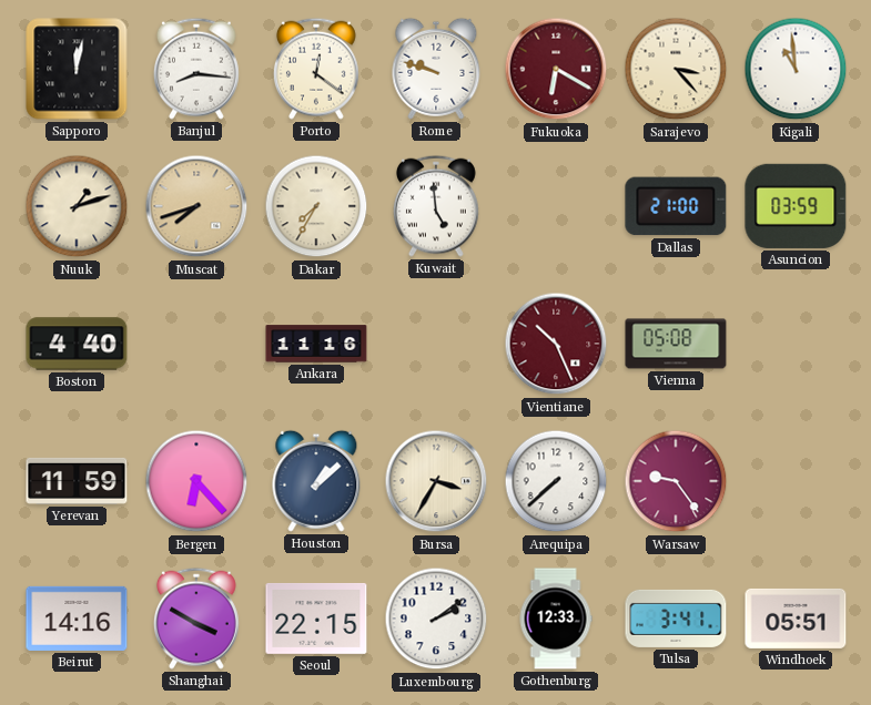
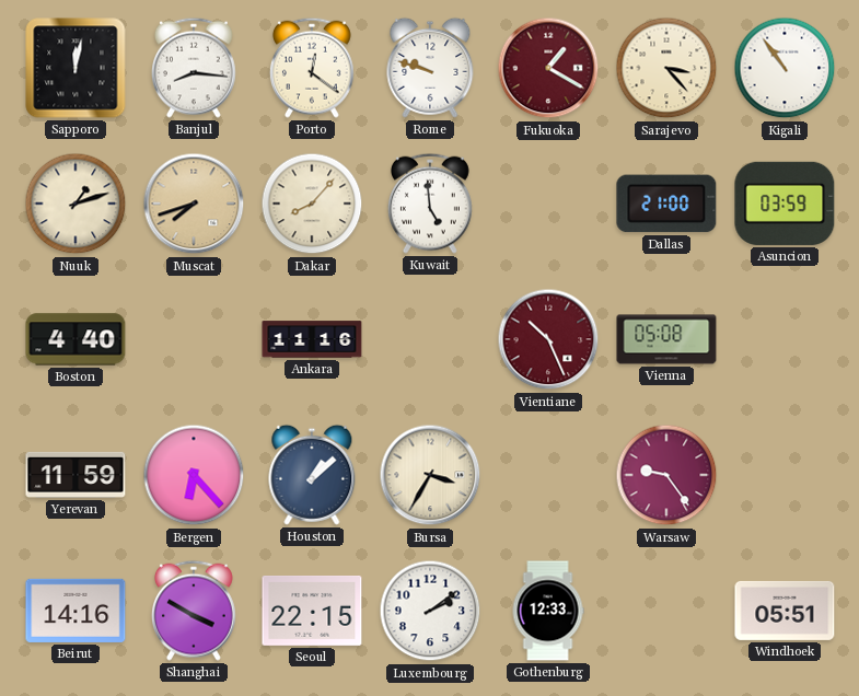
Fukuoka: 6:20 -> 1:20 (548, 68)
Kigali: 10:59 -> 10:54 (785, 68)
Dakar: 7:35 -> 8:07 (312, 204)
Arequipa: 7:38 -> none (556, 481)
Tulsa: 3:41 -> none (676, 619)
